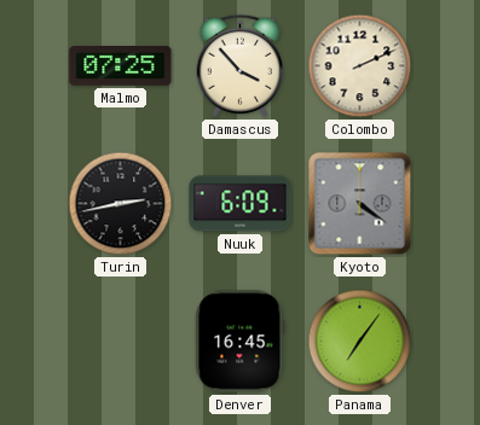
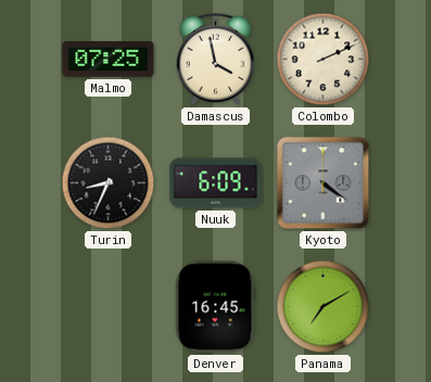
Damascus: 3:53 -> 3:58 (215, 59)
Turin: 2:43 -> 8:34 (109, 183)
Panama: 7:06 -> 7:10 (324, 307)
